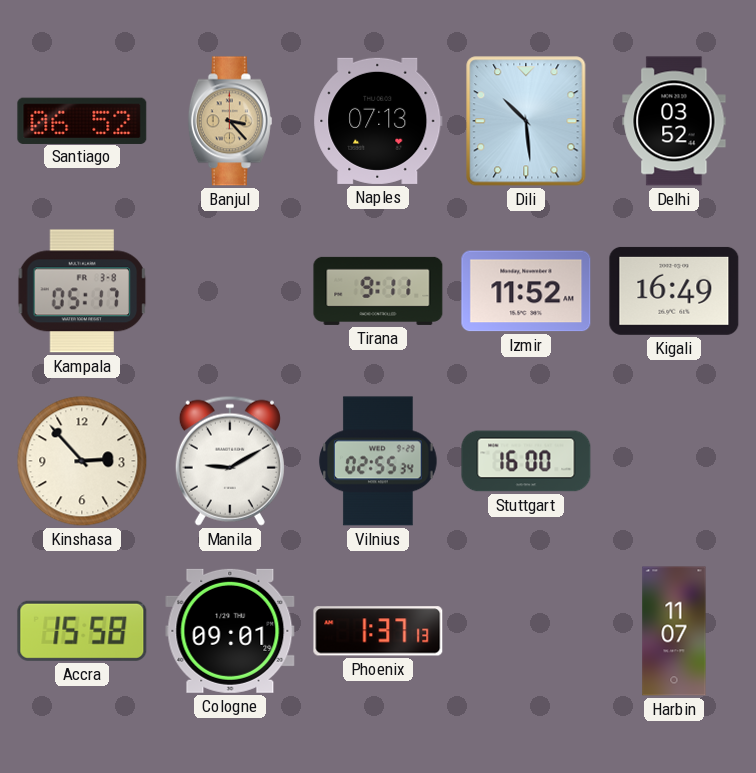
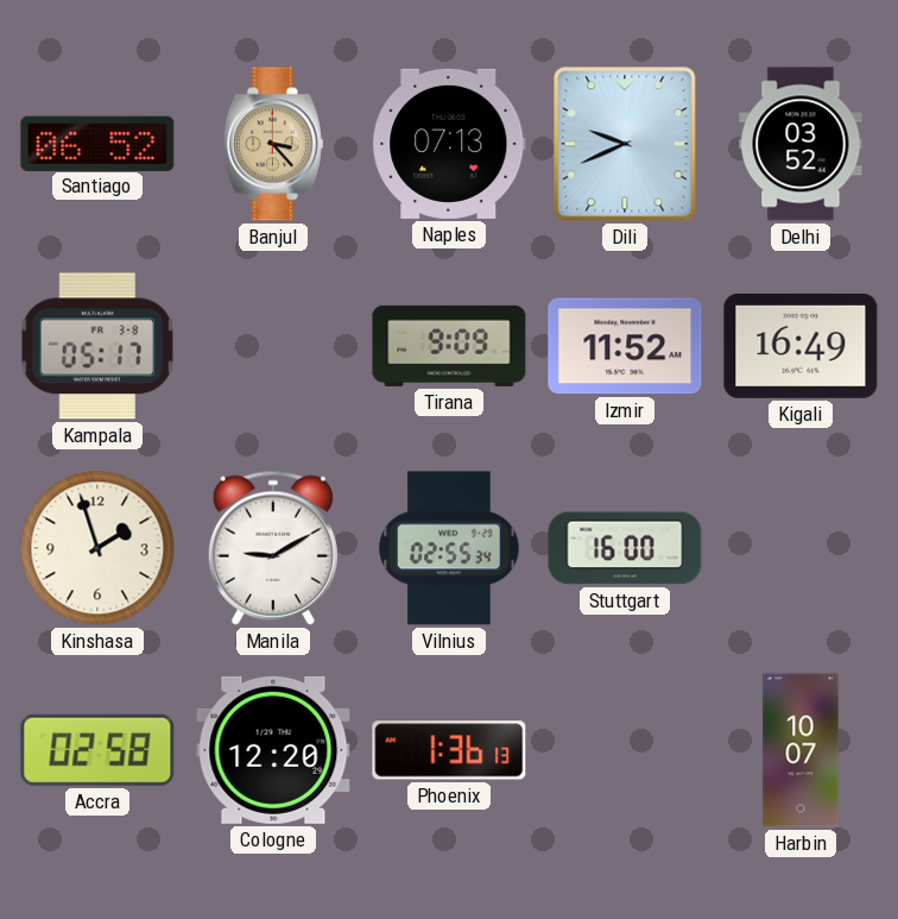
Dili: 10:29 -> 9:41 (625, 144)
Tirana: 9:11 -> 9:09 (449, 346)
Kinshasa: 2:53 -> 1:57 (97, 548)
Accra: 15:58 -> 02:58 (97, 750)
Cologne: 09:01 -> 12:20 (273, 750)
Phoenix: 1:37 -> 1:36 (449, 750)
Harbin: 11:07 -> 10:07 (801, 750)
